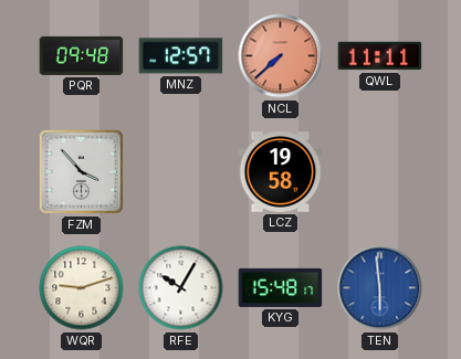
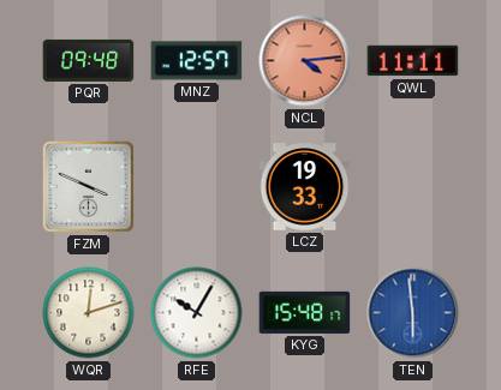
NCL: 7:38 -> 4:14 (305, 61)
FZM: 3:53 -> 3:49 (89, 187)
LCZ: 19:58 -> 19:33 (305, 187)
WQR: 9:12 -> 12:12 (89, 313)
